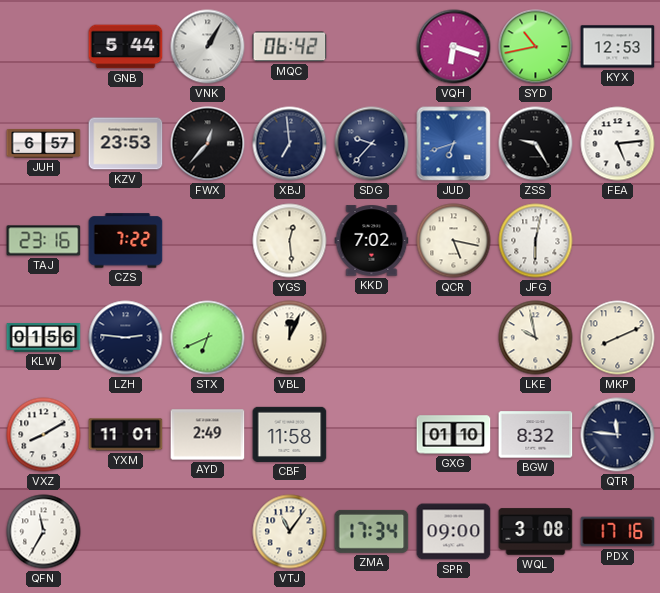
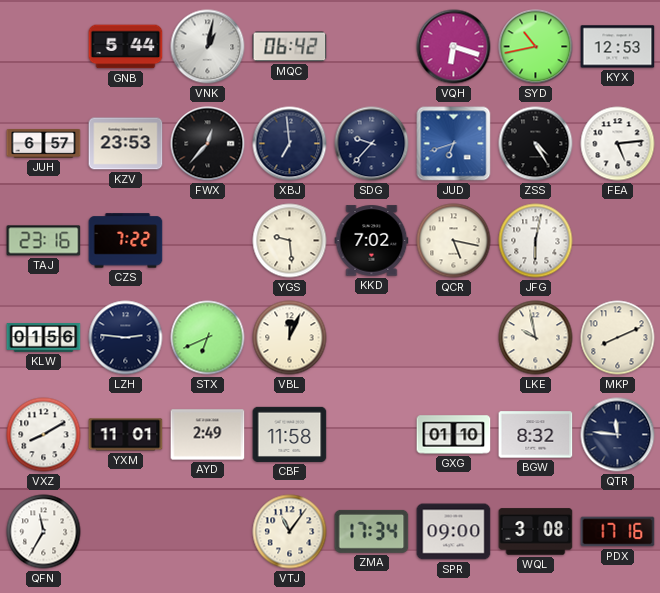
VNK: 1:05 -> 1:02 (208, 47)
ZSS: 9:25 -> 4:25 (536, 144)
YGS: 12:29 -> 9:29 (290, 241)
